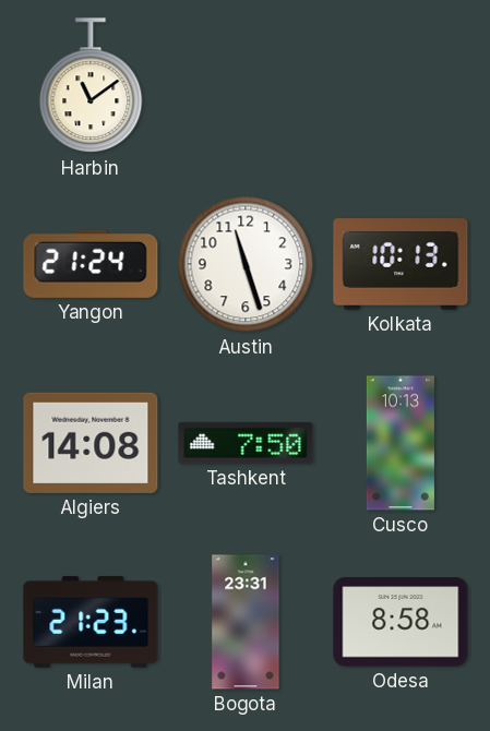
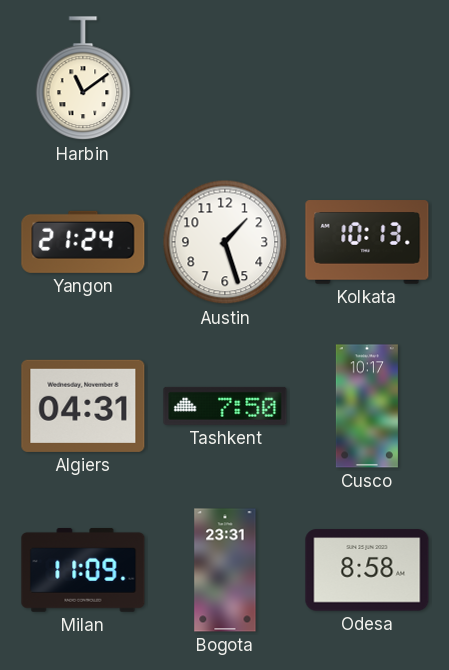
Austin: 11:27 -> 1:27 (225, 242)
Algiers: 14:08 -> 04:31 (83, 406)
Cusco: 10:13 -> 10:17 (367, 406)
Milan: 21:23 -> 11:09 (83, 570)
